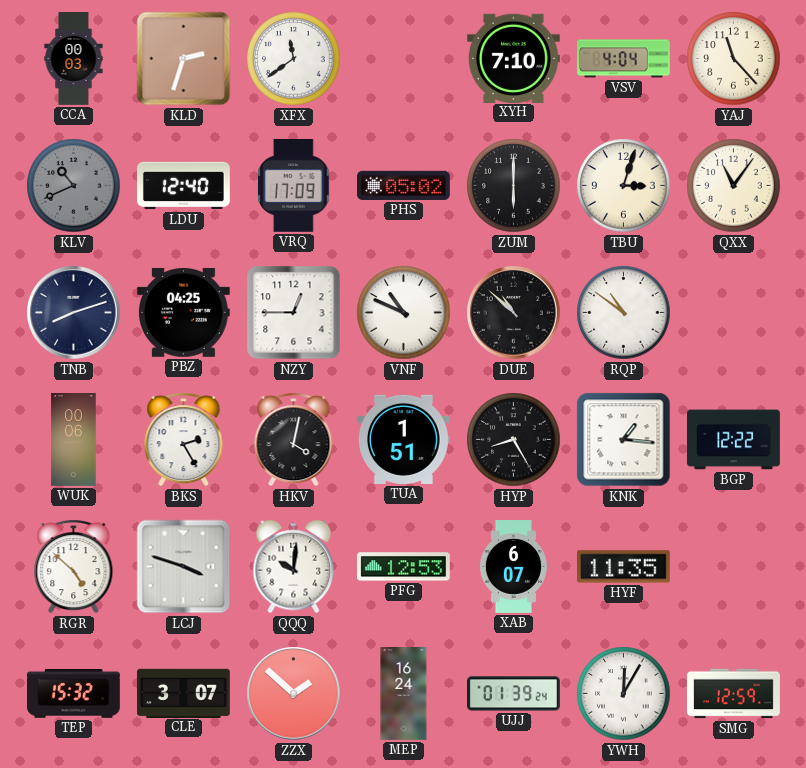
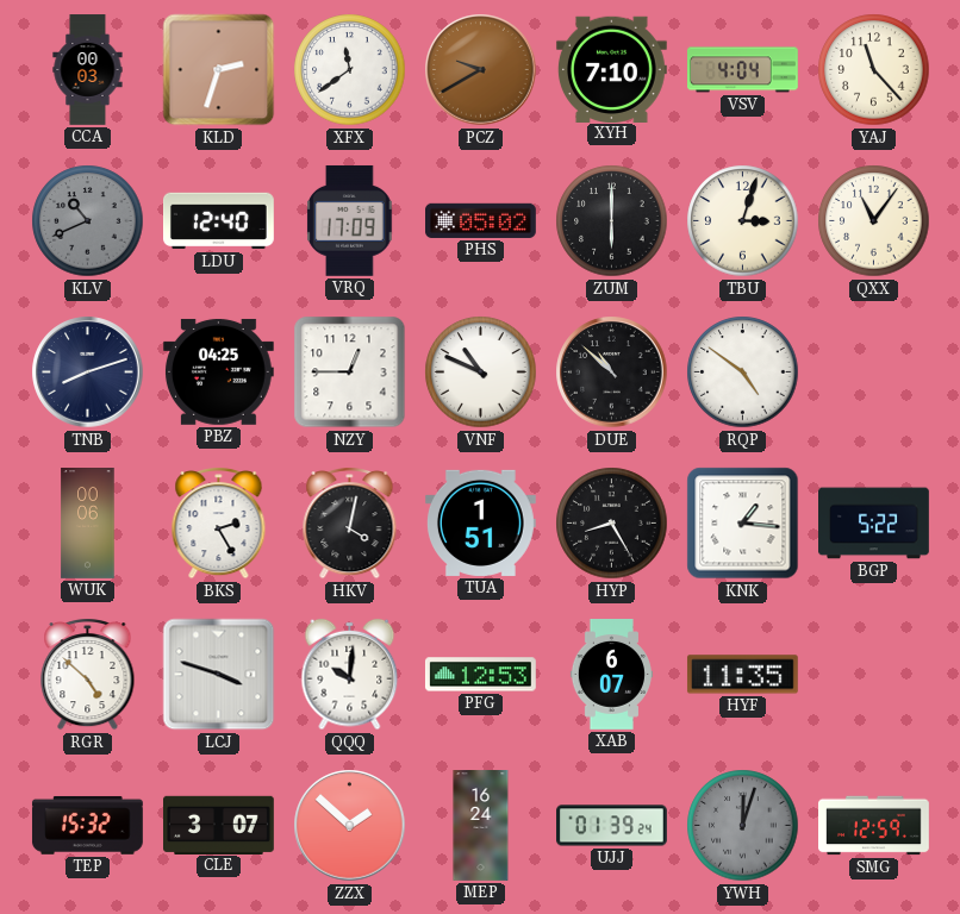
PCZ: none -> 9:40 (481, 70)
RQP: 10:51 -> 4:51 (743, 373)
BGP: 12:22 -> 5:22 (874, 524)
YWH: 12:05 -> 12:03 (743, 826)
YWH dial: white -> grey (743, 826)
